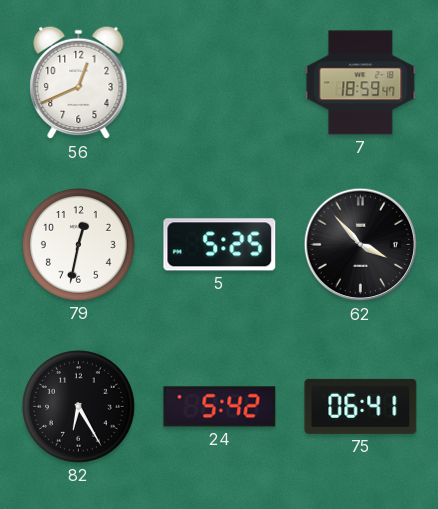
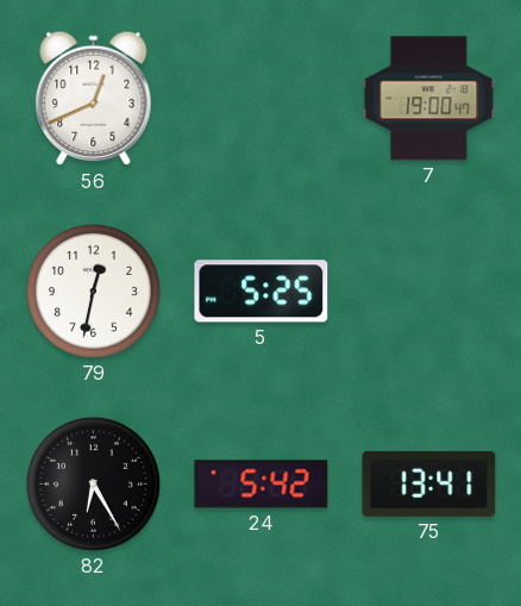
7: 18:59 -> 19:00 (429, 99)
62: 3:53 -> none (361, 245)
75: 06:41 -> 13:41 (429, 483)
